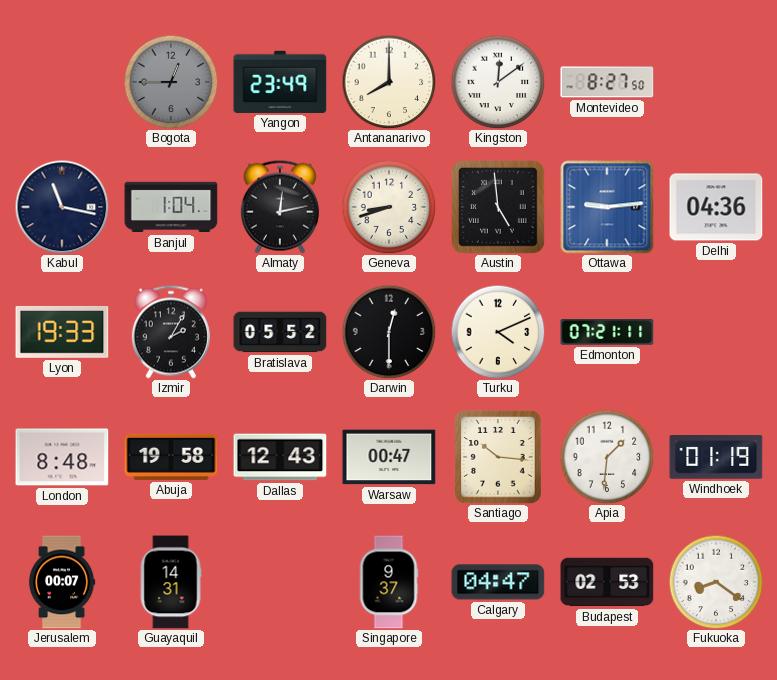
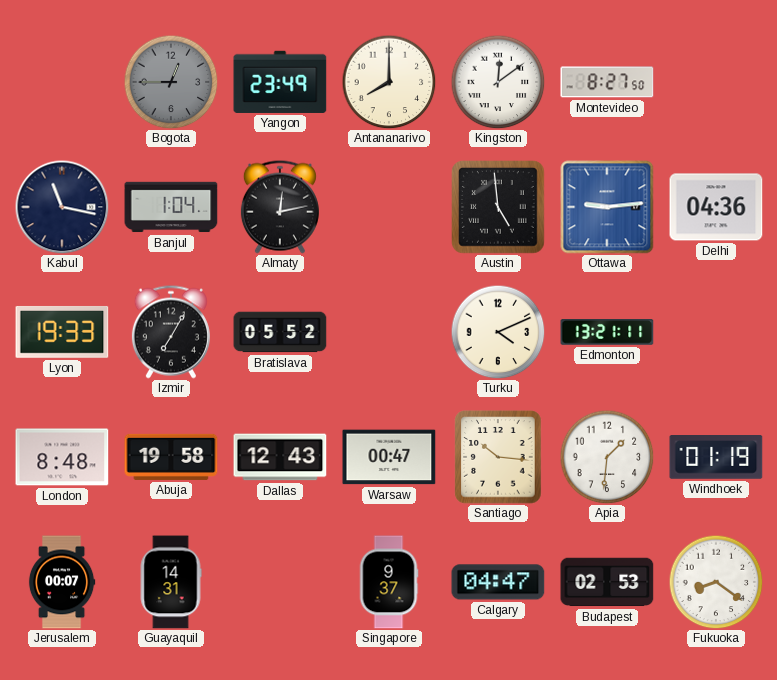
Geneva: 8:42 -> none (389, 207)
Izmir: 2:05 -> 7:05 (171, 332)
Darwin: 12:30 -> none (389, 332)
Edmonton: 07:21 -> 13:21 (607, 332)
